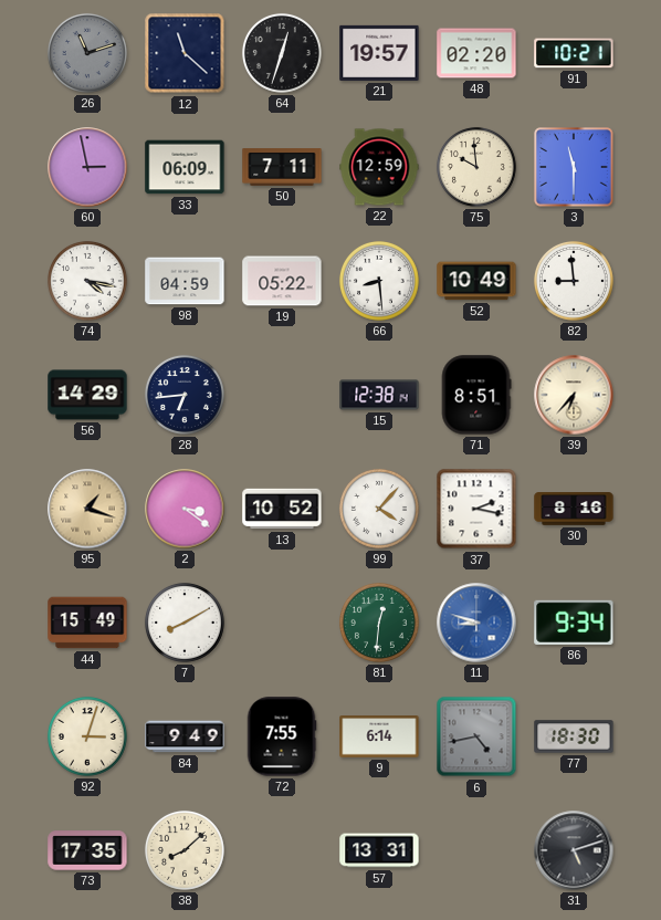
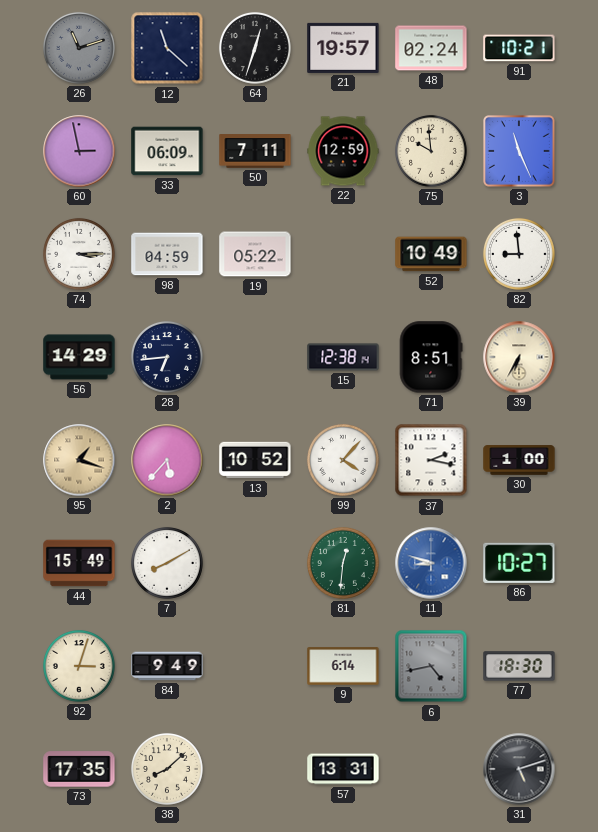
48: 02:20 -> 02:24 (431, 48)
3: 11:30 -> 11:26 (520, 152)
74: 4:17 -> 3:15 (79, 254)
66: 8:29 -> none (379, 281)
39: 6:37 -> 6:35 (519, 357)
2: 3:21 -> 5:37 (167, 460)
30: 8:16 -> 1:00 (519, 460)
86: 9:34 -> 10:27 (519, 563)
72: 7:55 -> none (282, 736)
